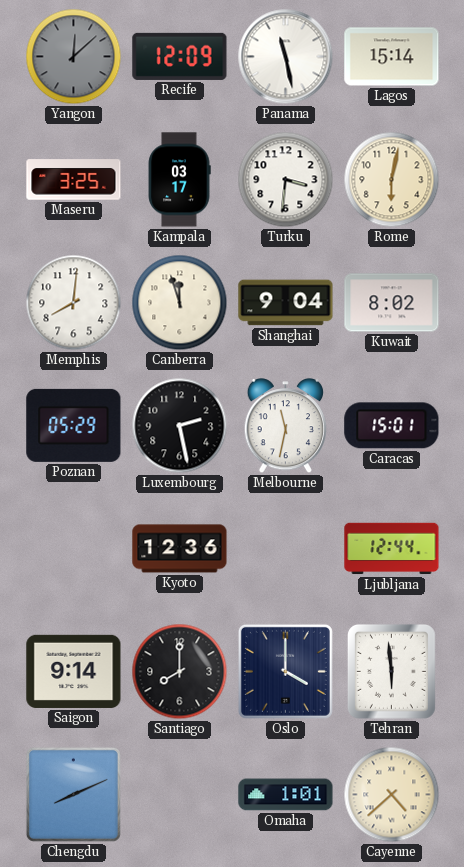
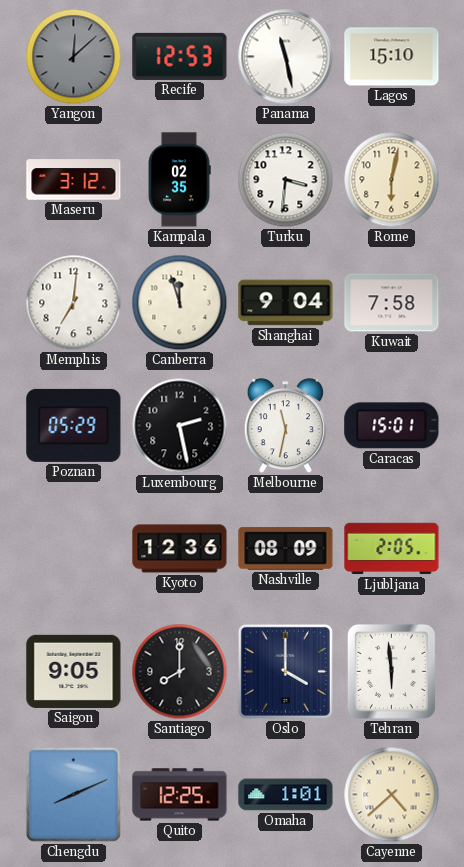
Recife: 12:09 -> 12:53 (180, 56)
Lagos: 15:14 -> 15:10 (392, 57)
Maseru: 3:25 -> 3:12 (74, 180)
Kampala: 03:17 -> 02:35 (179, 180)
Memphis: 8:01 -> 7:01 (74, 303)
Kuwait: 8:02 -> 7:58 (392, 303)
Nashville: none -> 08:09 (286, 549)
Ljubljana: 12:44 -> 2:05 (392, 549)
Saigon: 9:14 -> 9:05 (74, 671)
Quito: none -> 12:25 (180, 795)
